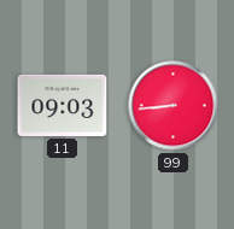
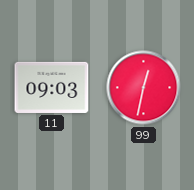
99: 8:44 -> 12:32 (144, 88)
